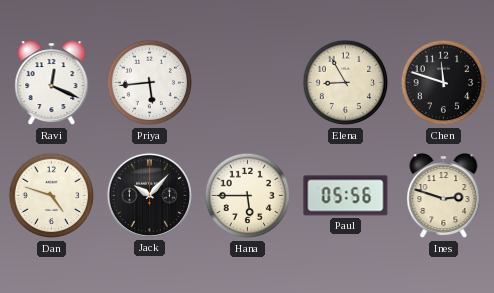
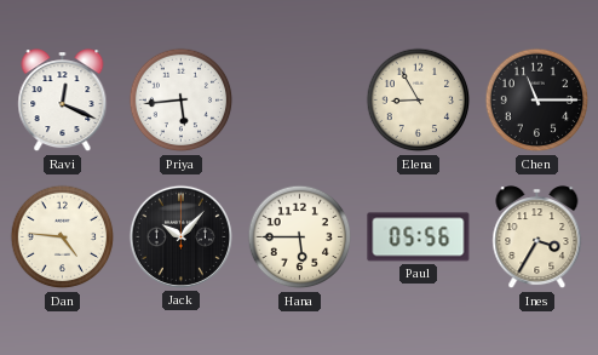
Chen: 11:48 -> 11:15 (537, 101)
Dan: 4:48 -> 4:46 (63, 237)
Ines: 2:48 -> 3:35 (537, 237)
